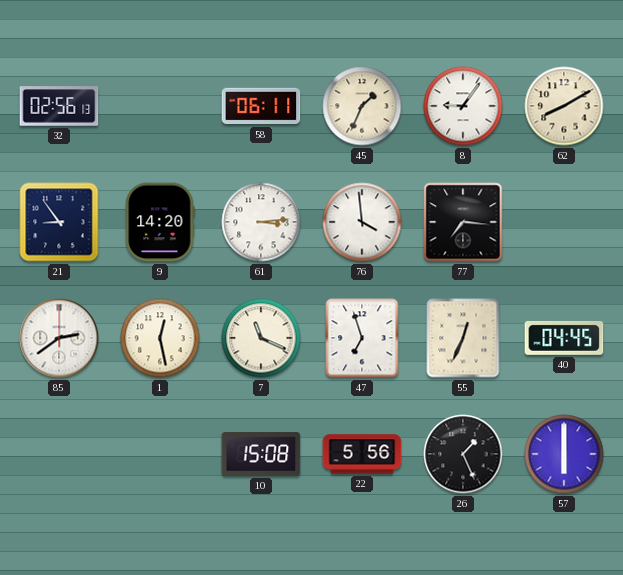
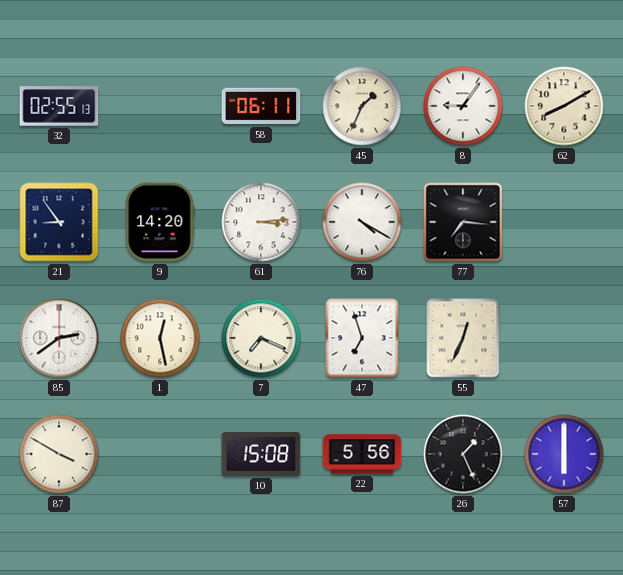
32: 02:56 -> 02:55 (59, 106)
76: 3:59 -> 4:20 (362, 222)
7: 11:19 -> 7:19 (261, 338)
40: 04:45 -> none (564, 338)
87: none -> 3:50 (59, 454)
